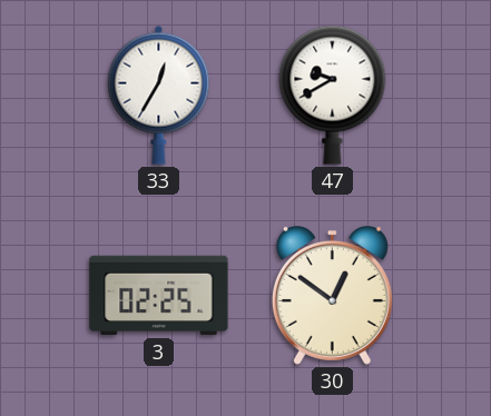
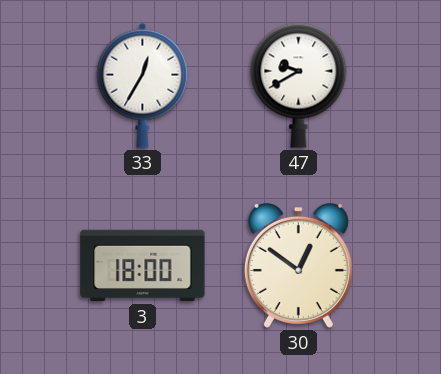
3: 02:25 -> 18:00 (143, 266)
